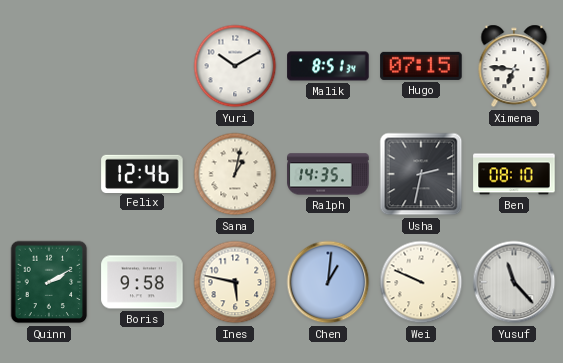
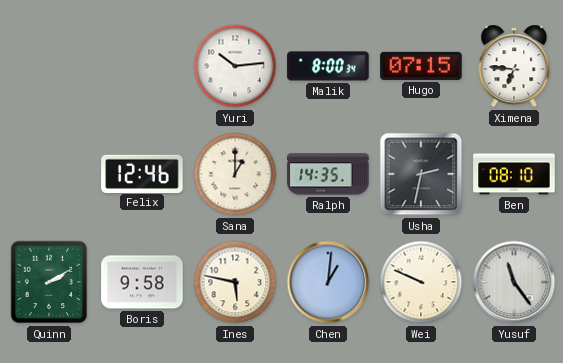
Yuri: 10:10 -> 10:14 (235, 66)
Malik: 8:51 -> 8:00 (328, 66)
Sana: 1:02 -> 1:00 (235, 174)
Yusuf: 11:23 -> 11:24 (514, 282)
